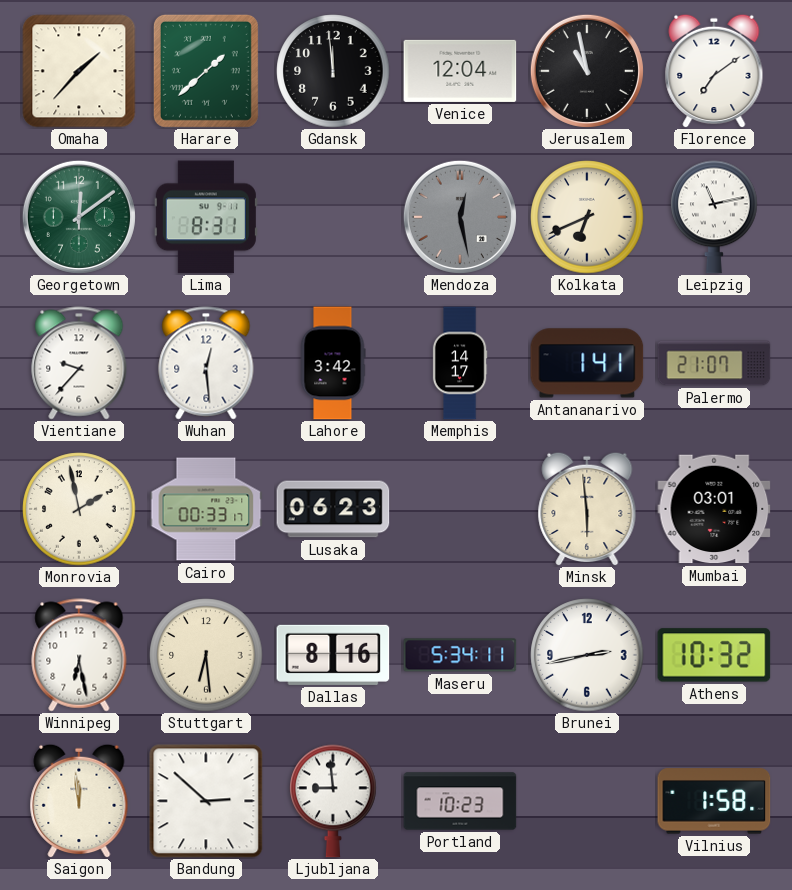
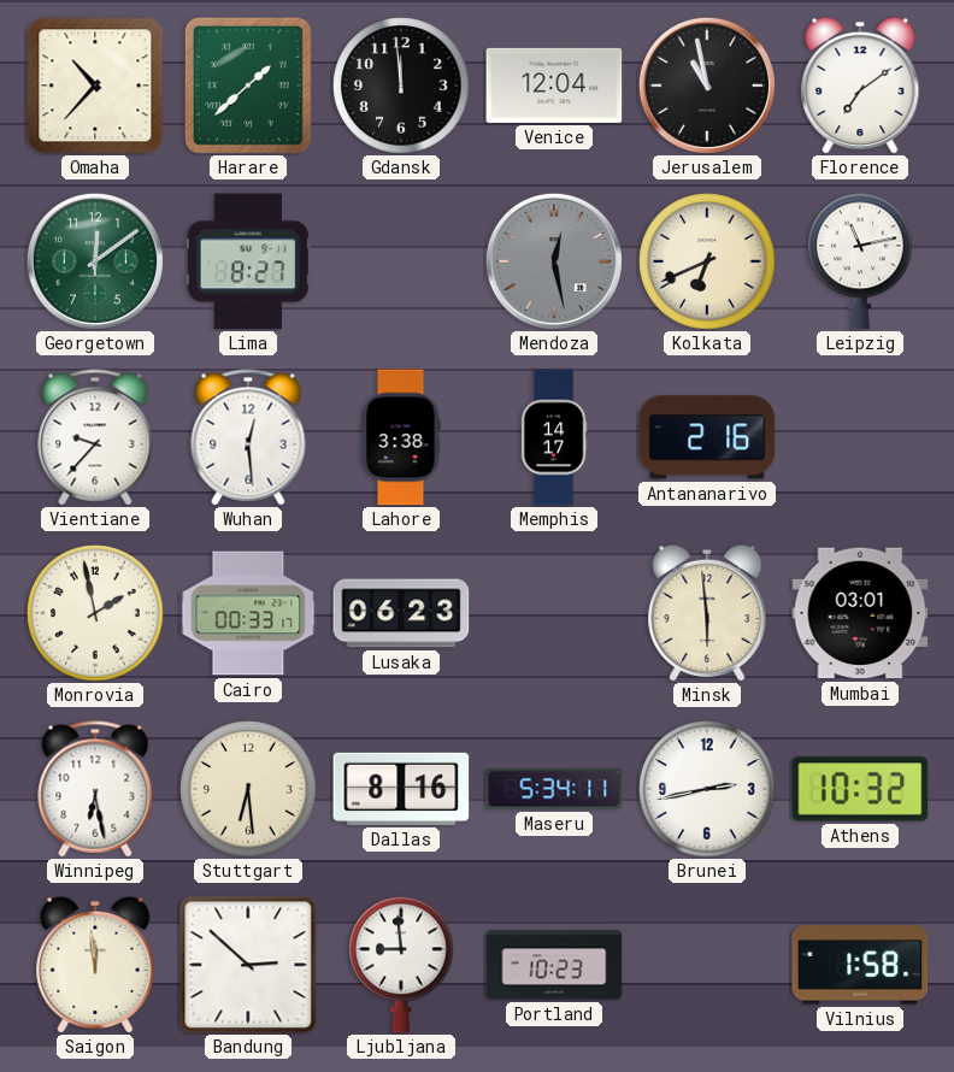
Omaha: 1:37 -> 10:37 (95, 86)
Lima: 8:31 -> 8:27 (248, 261)
Lahore: 3:42 -> 3:38 (401, 437)
Antananarivo: 1:41 -> 2:16 (707, 437)
Palermo: 21:07 -> none (714, 363)
